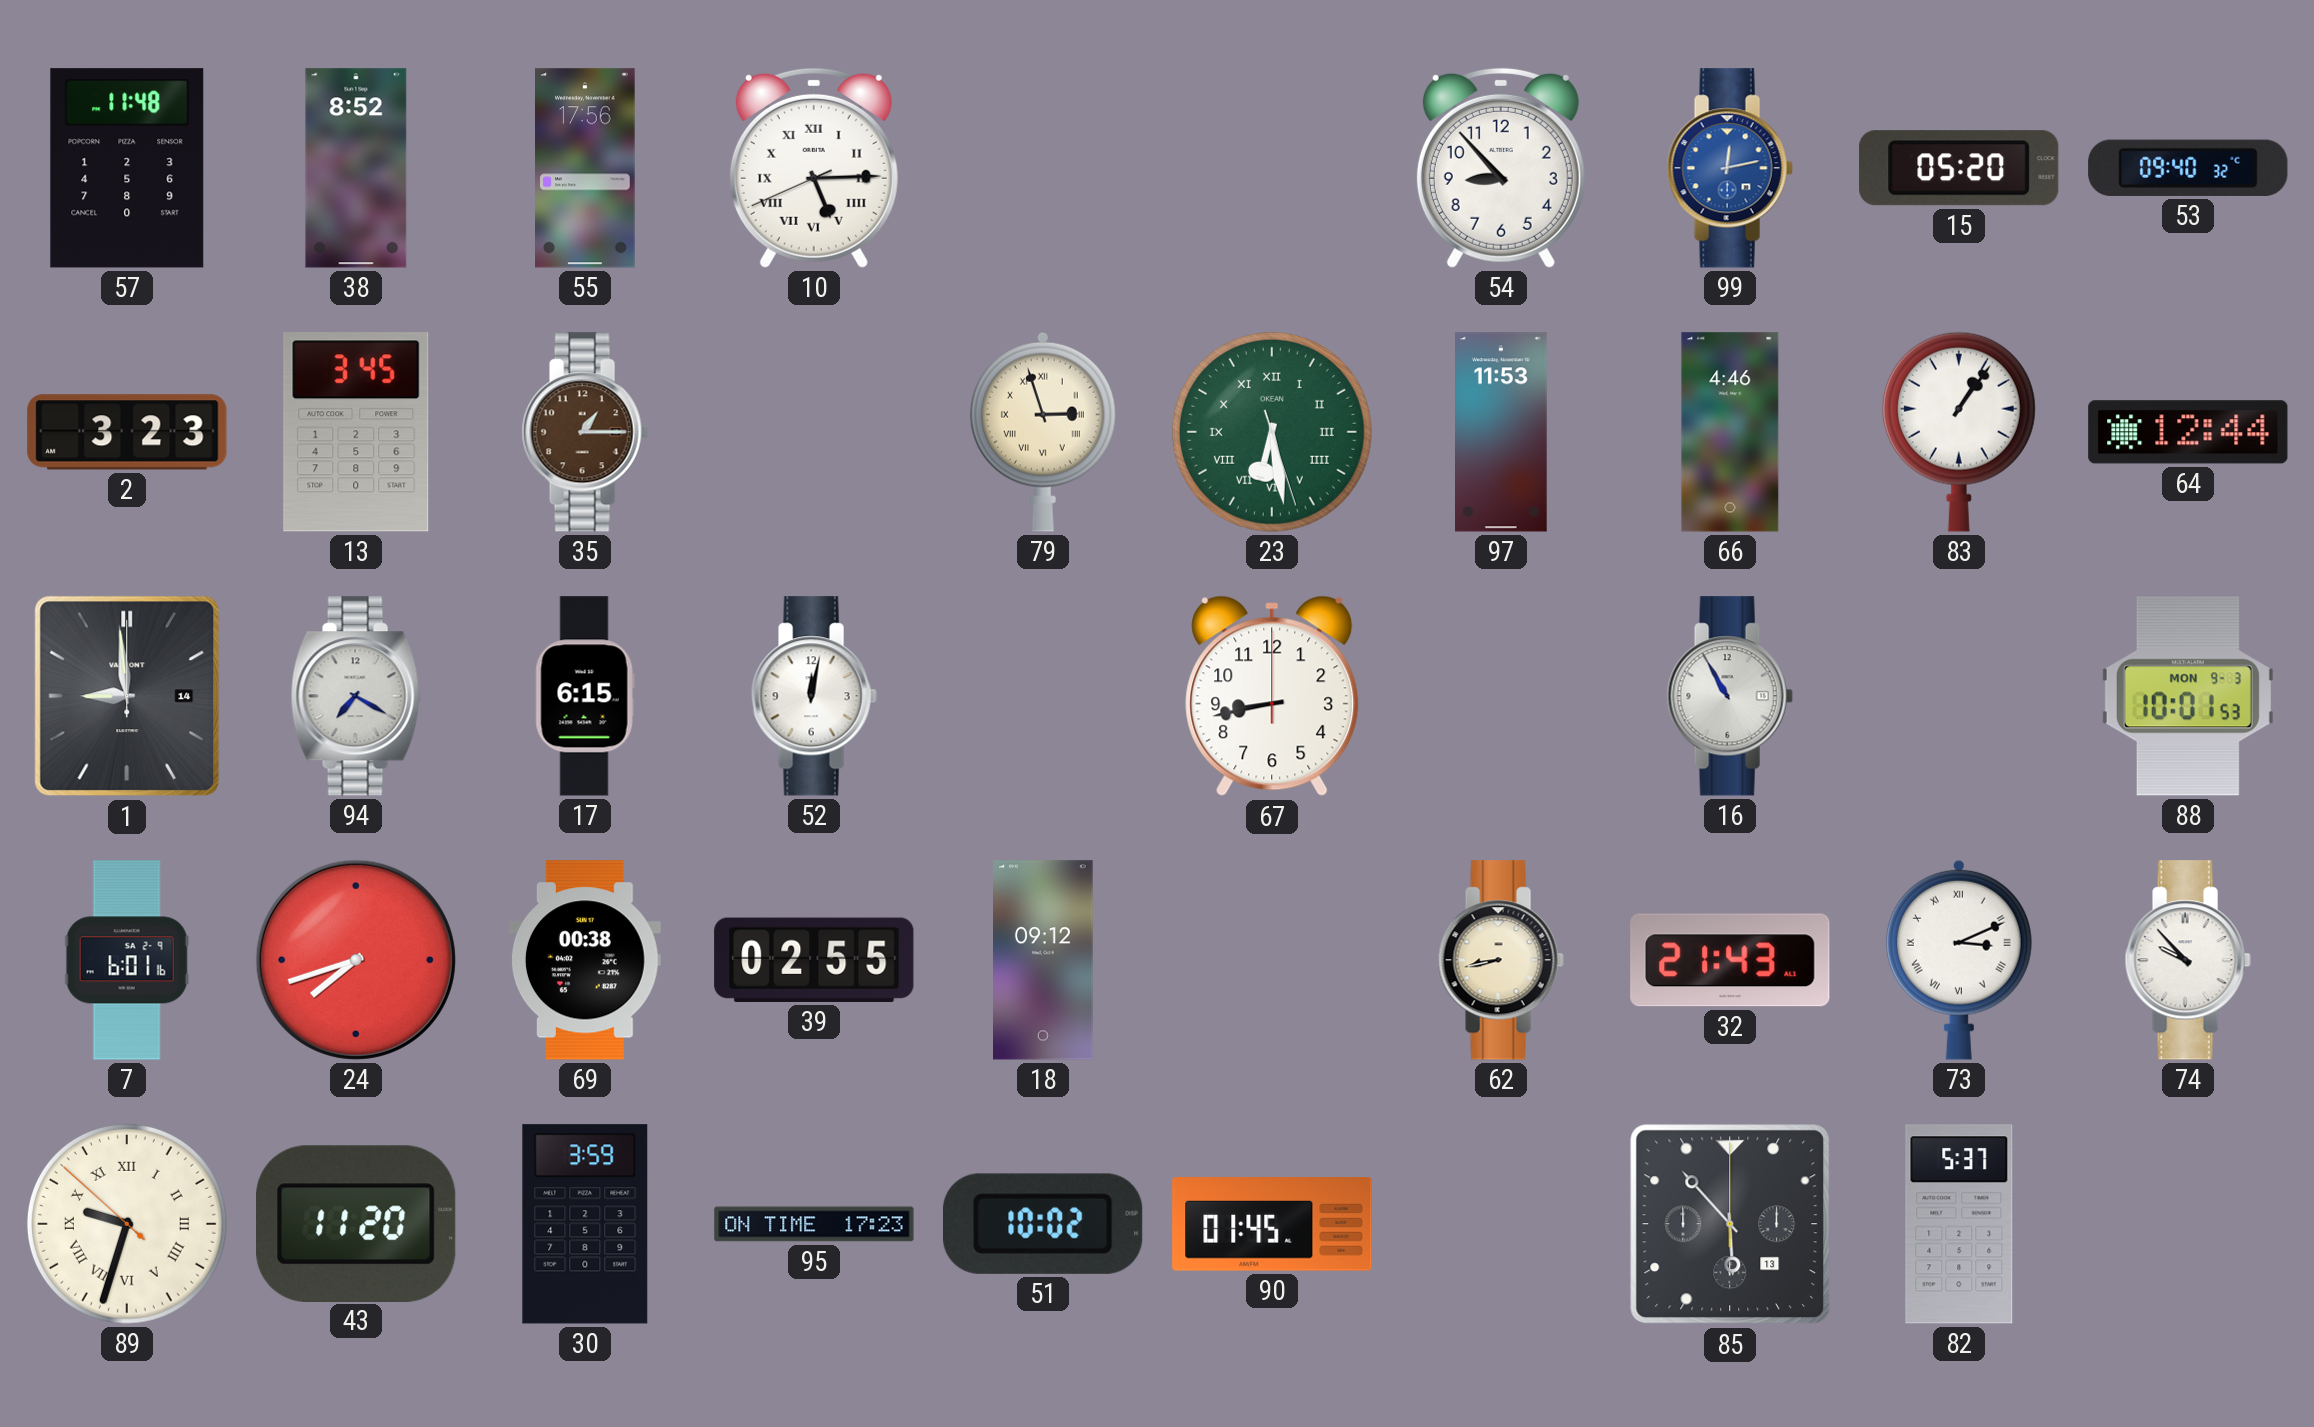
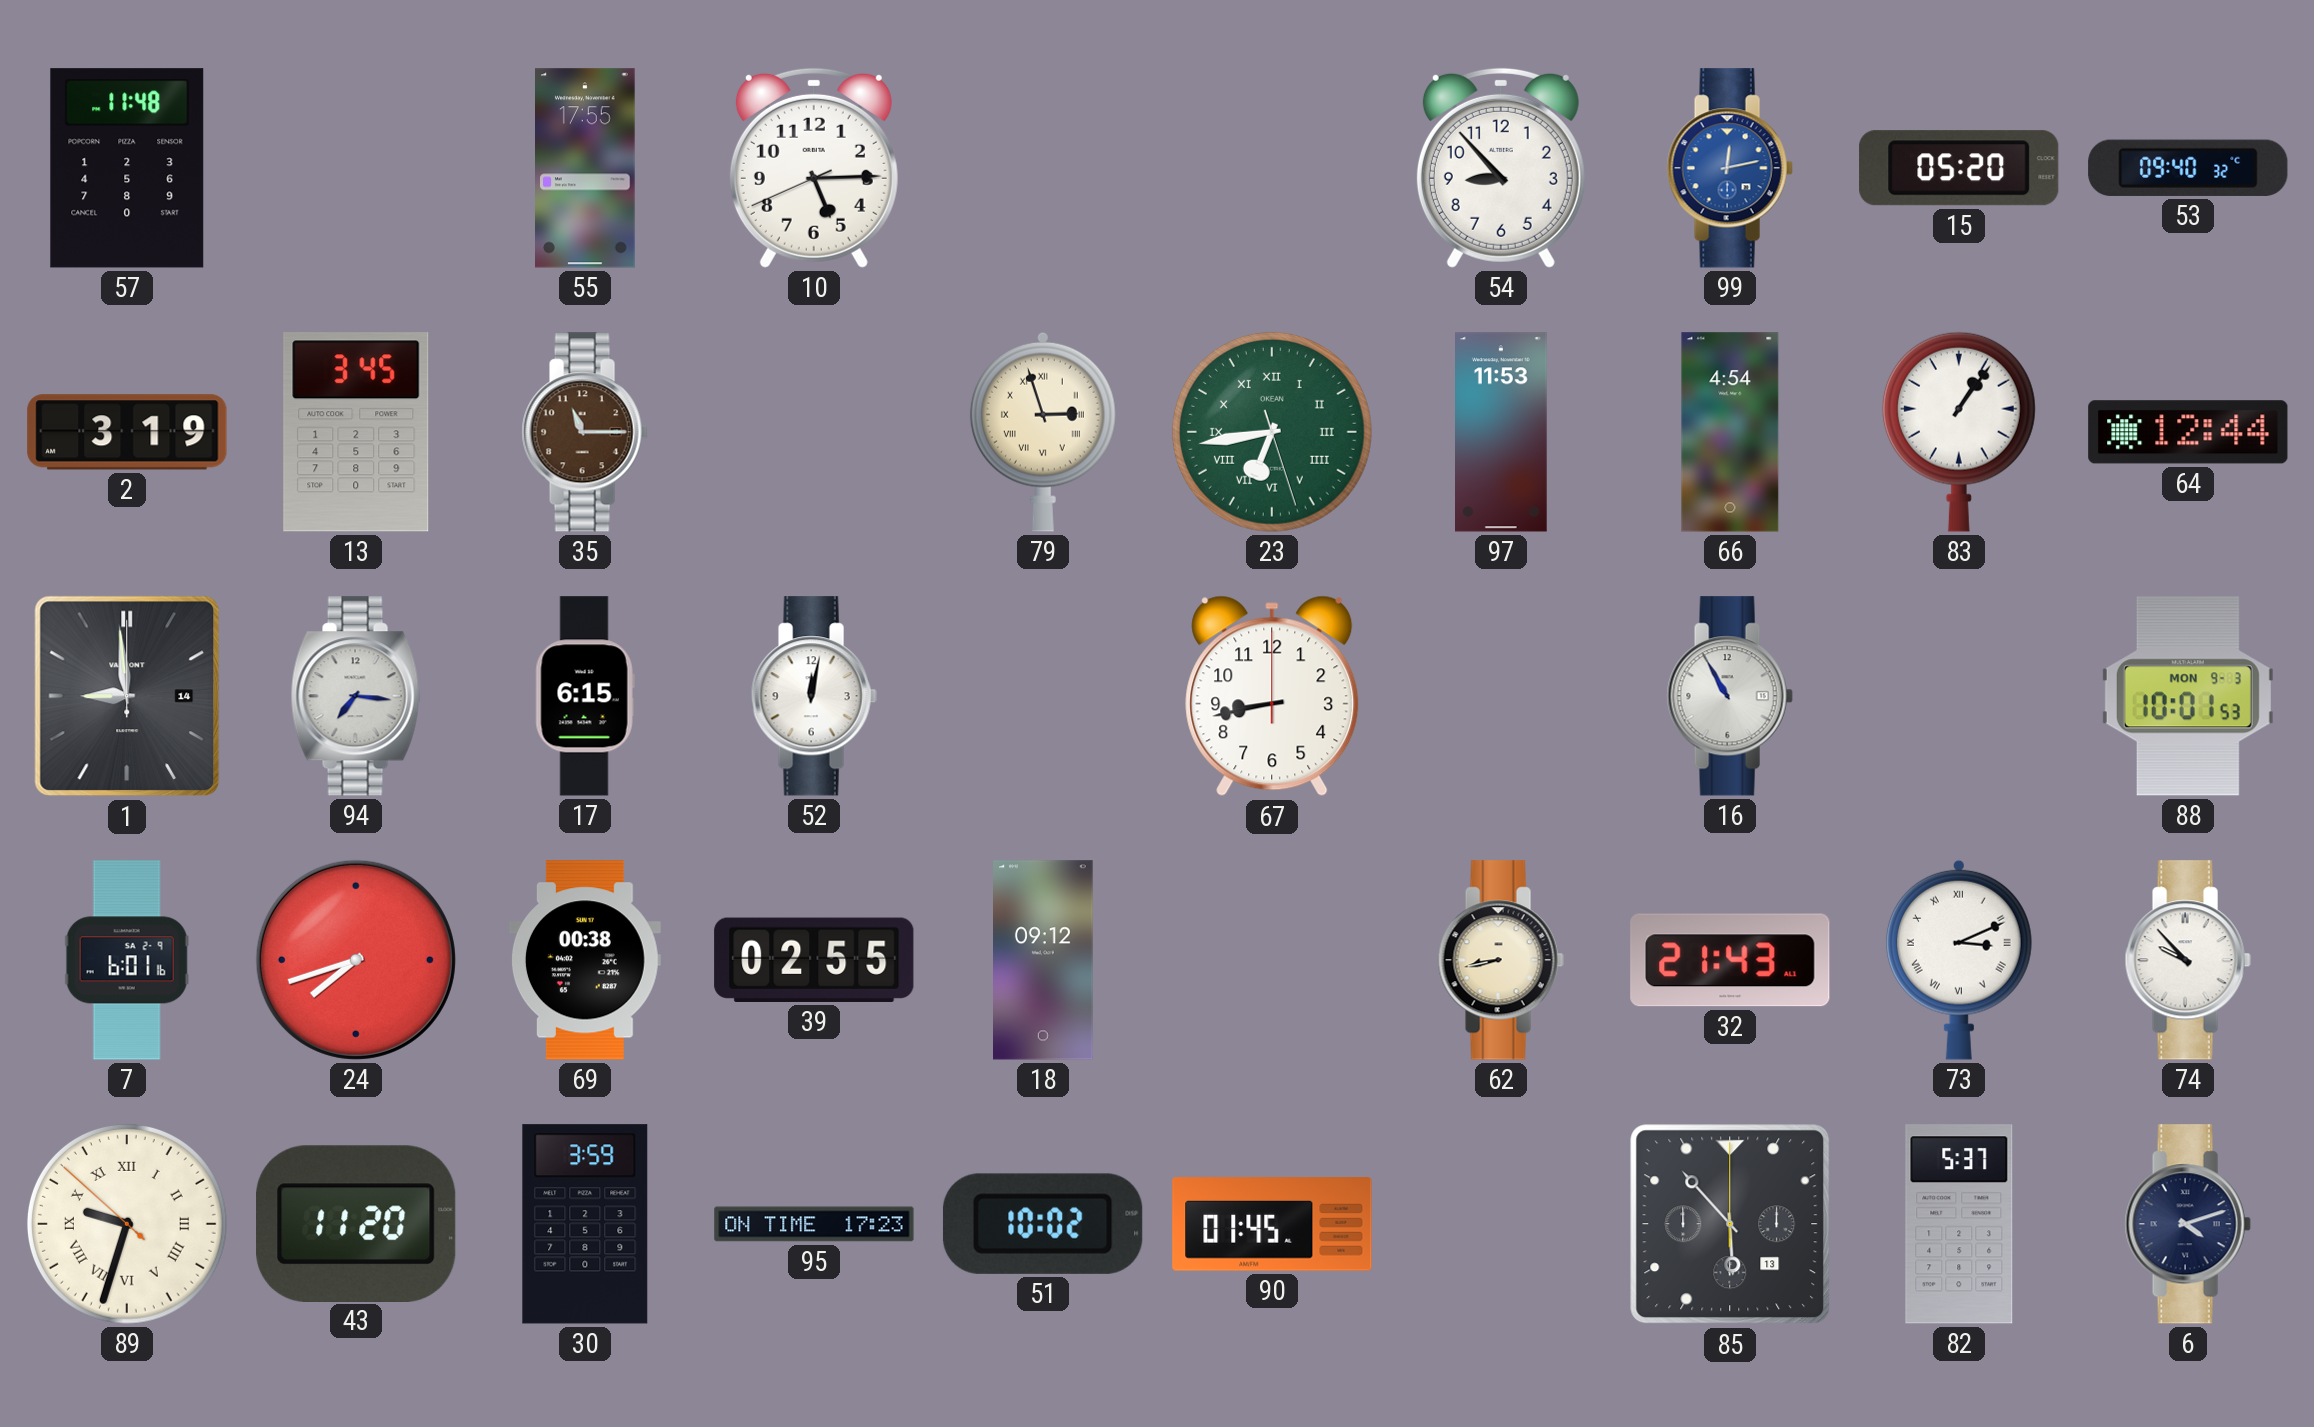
38: 8:52 -> none (356, 168)
55: 17:56 -> 17:55 (585, 168)
10 numerals: Roman -> Arabic (814, 168)
2: 3:23 -> 3:19 (127, 432)
35: 1:15 -> 11:15 (585, 432)
23: 6:28 -> 6:43 (1272, 432)
66: 4:46 -> 4:54 (1730, 432)
94: 7:20 -> 7:16 (356, 696)
6: none -> 4:12 (2188, 1224)
